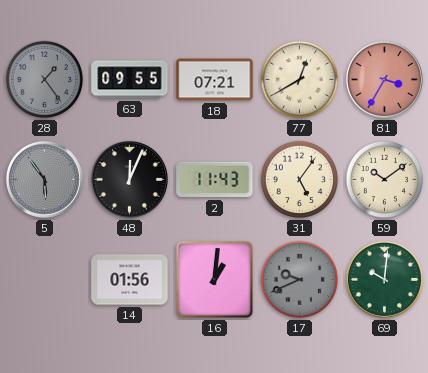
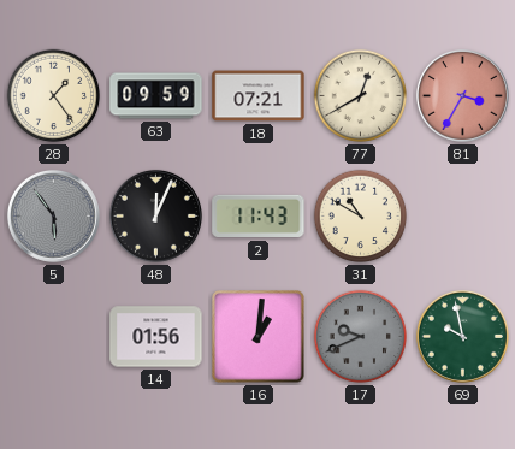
28 dial: grey -> cream (54, 96)
63: 09:55 -> 09:59 (156, 96)
31: 5:06 -> 10:50 (361, 217)
59: 10:09 -> none (385, 180)
69: 10:01 -> 9:58 (462, 336)
